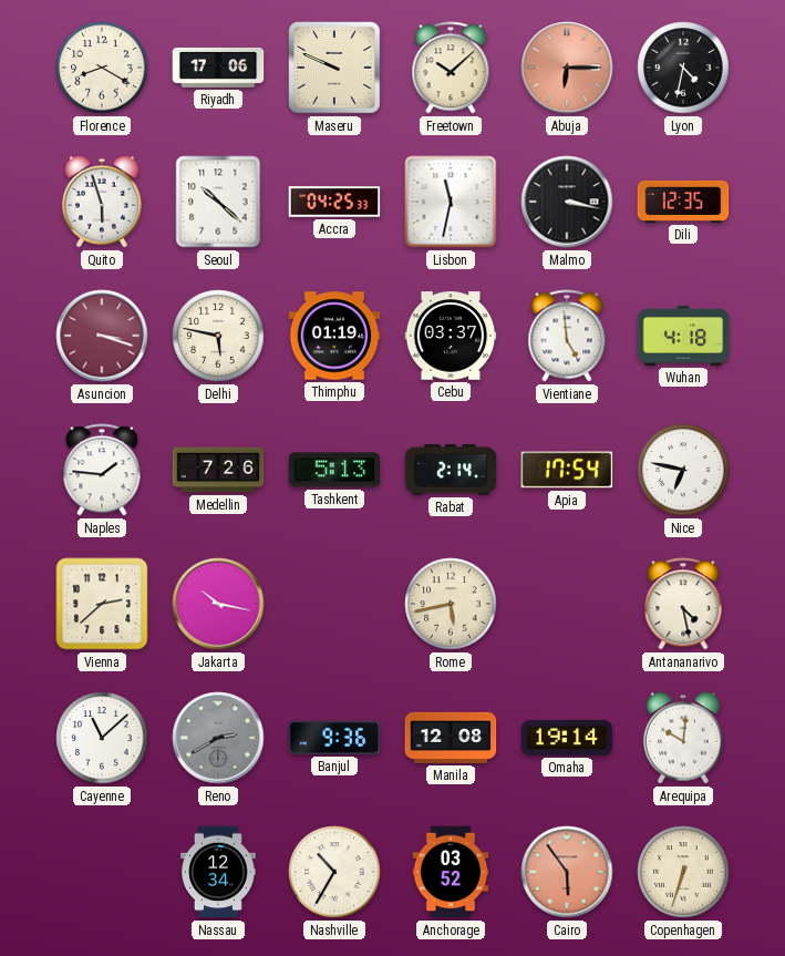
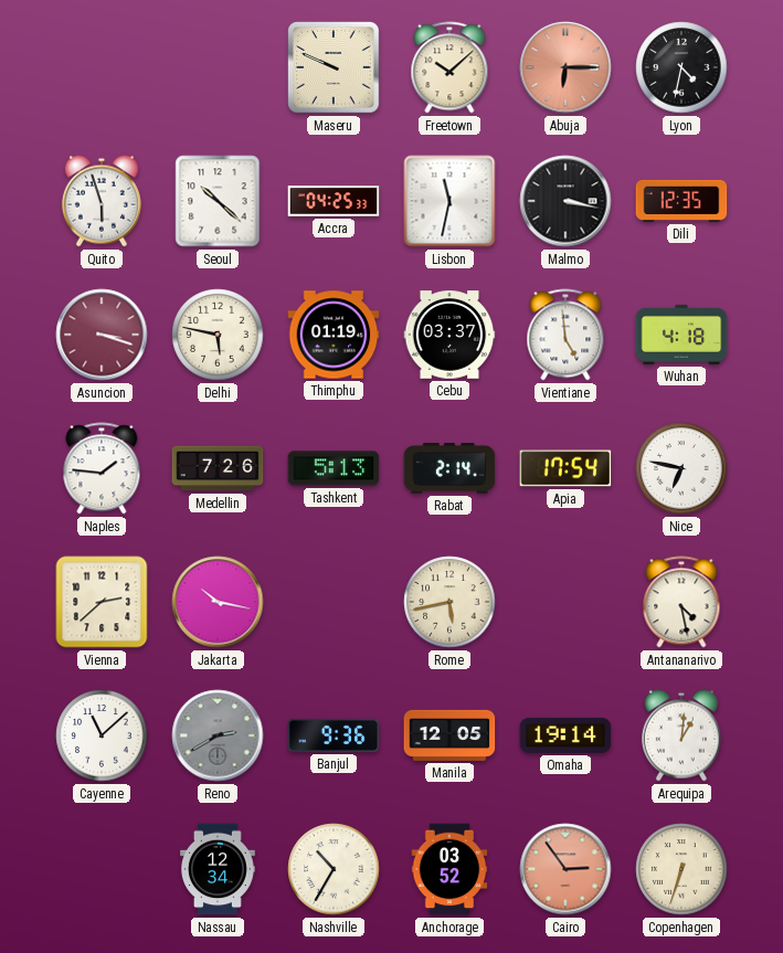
Florence: 8:20 -> none (102, 68)
Riyadh: 17:06 -> none (218, 68)
Manila: 12:08 -> 12:05 (449, 735)
Arequipa: 10:01 -> 1:01 (681, 735)
Cairo: 5:54 -> 2:54 (565, 869)
